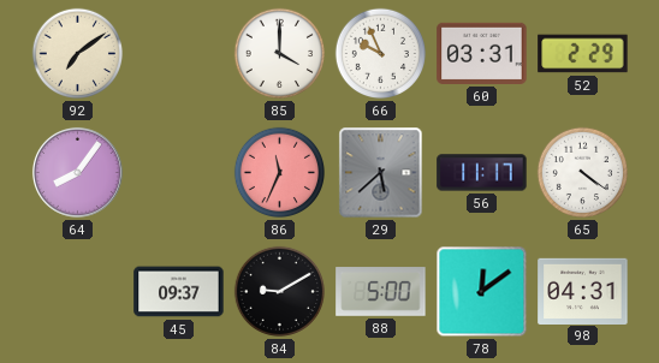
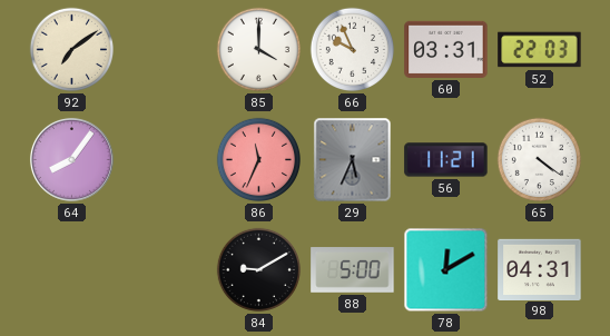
52: 2:29 -> 22:03 (540, 50)
29: 5:38 -> 5:34 (353, 160)
56: 11:17 -> 11:21 (446, 160)
45: 09:37 -> none (179, 292)
78: 12:09 -> 12:10 (446, 270)
